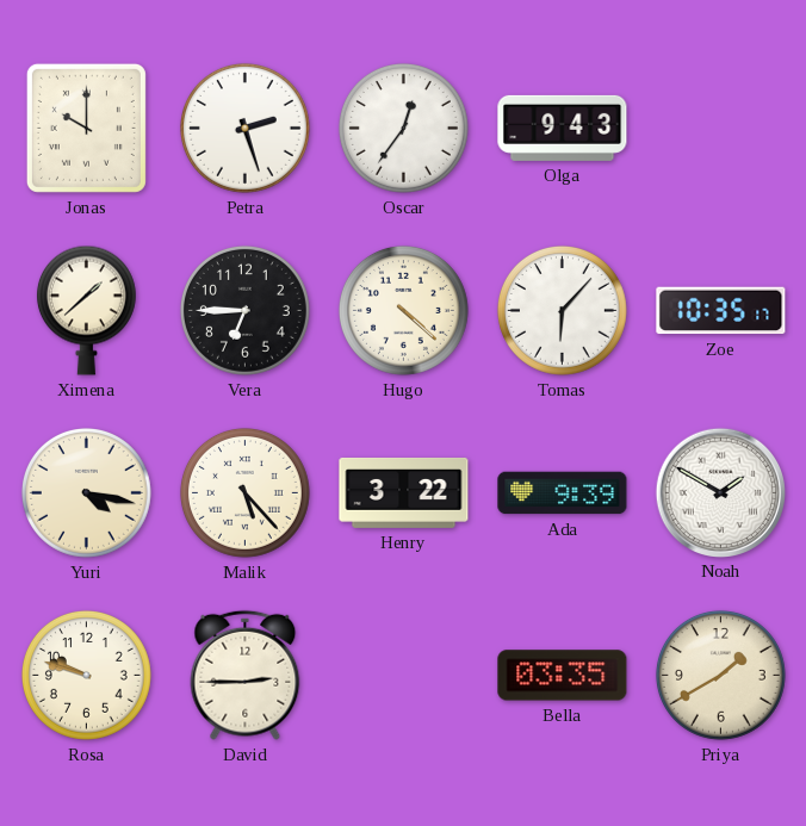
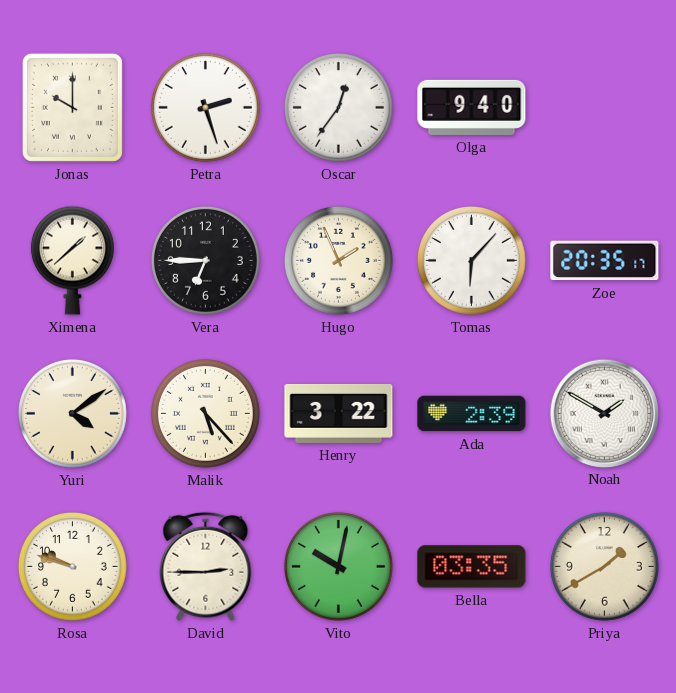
Olga: 9:43 -> 9:40 (472, 107)
Hugo: 4:22 -> 1:56 (338, 260)
Zoe: 10:35 -> 20:35 (605, 261)
Yuri: 4:17 -> 4:09 (72, 413)
Ada: 9:39 -> 2:39 (472, 414)
Vito: none -> 10:02 (338, 566)
